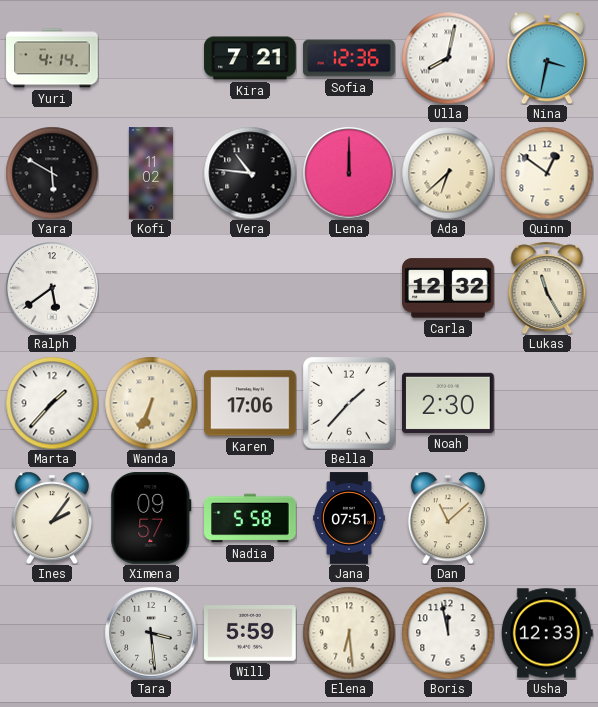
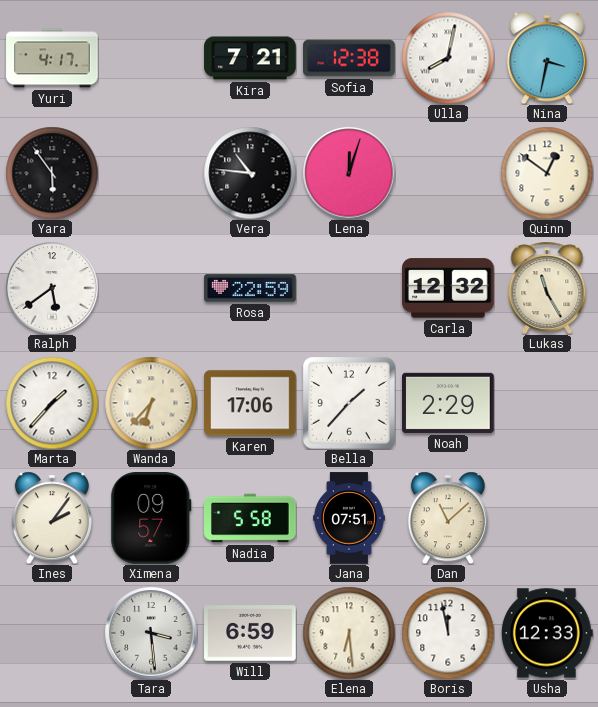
Yuri: 4:14 -> 4:17 (52, 58)
Sofia: 12:36 -> 12:38 (349, 58)
Yara: 5:50 -> 5:54 (52, 173)
Kofi: 11:02 -> none (151, 173)
Lena: 12:00 -> 12:03 (349, 173)
Ada: 6:38 -> none (448, 173)
Rosa: none -> 22:59 (250, 288)
Wanda: 6:34 -> 6:37 (151, 403)
Noah: 2:30 -> 2:29 (448, 403)
Will: 5:59 -> 6:59 (250, 633)
